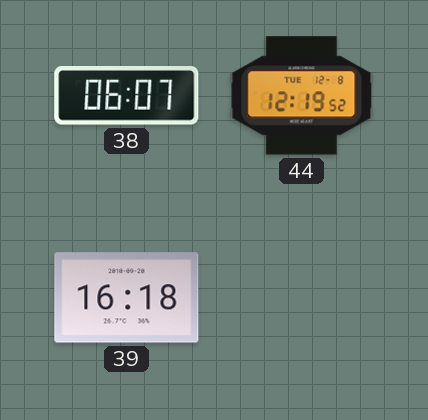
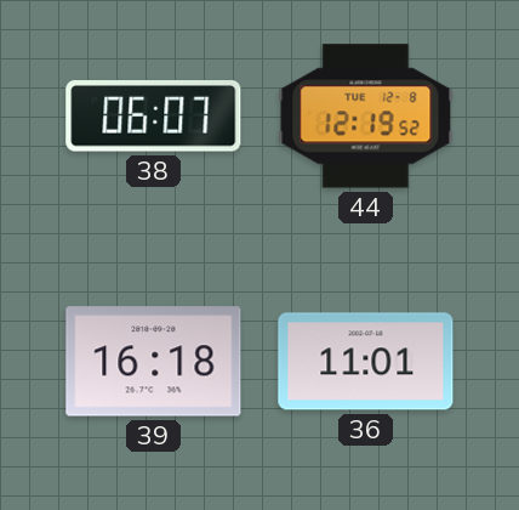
36: none -> 11:01 (366, 362)
